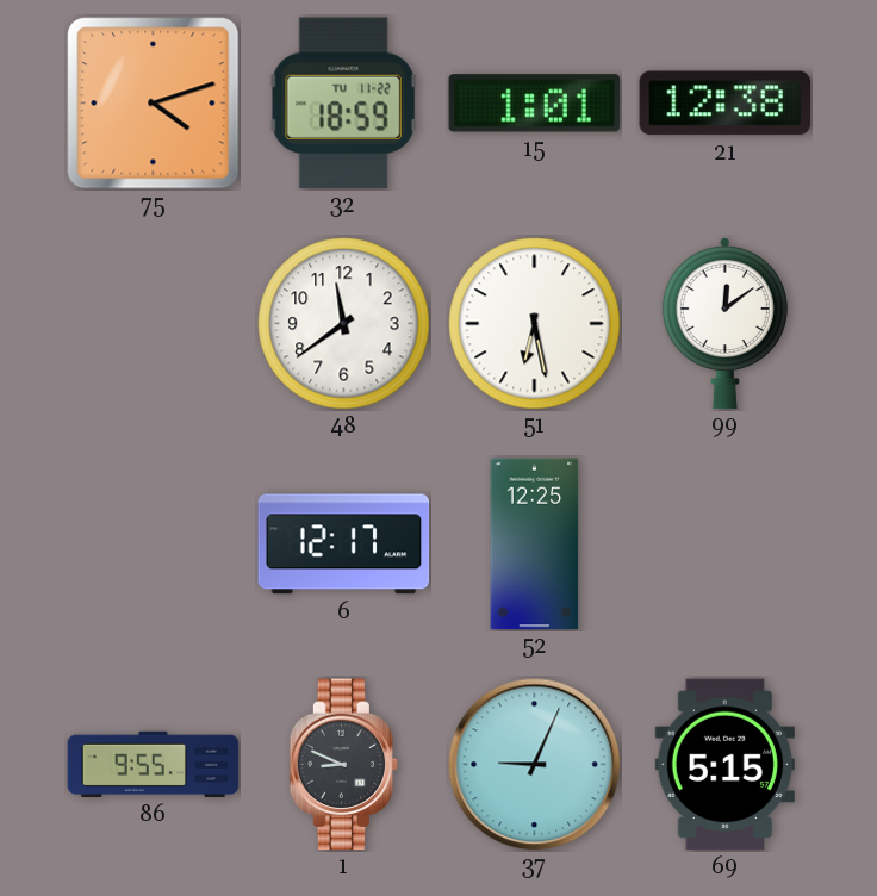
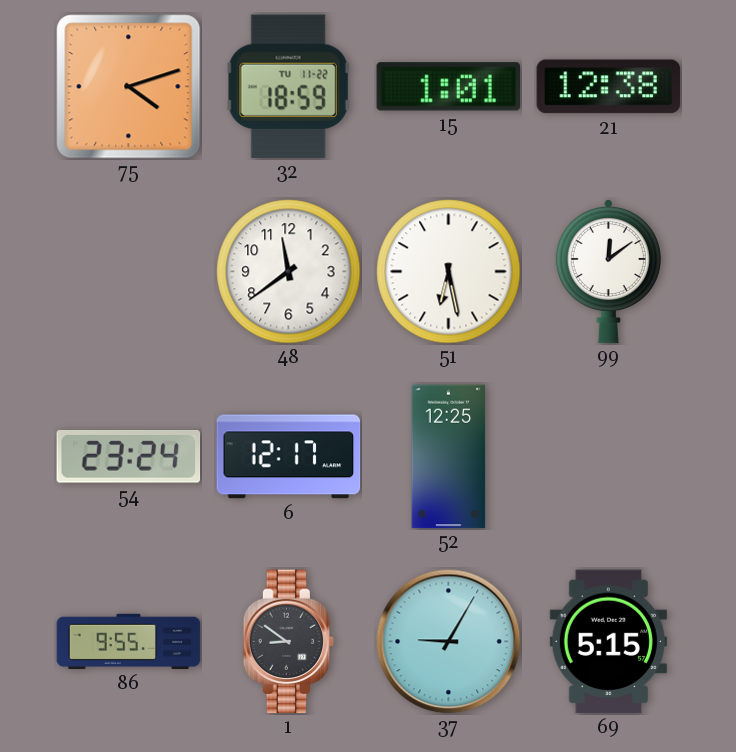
54: none -> 23:24 (129, 457)
1: 8:49 -> 8:51 (289, 642)
37: 9:04 -> 9:05 (449, 642)
